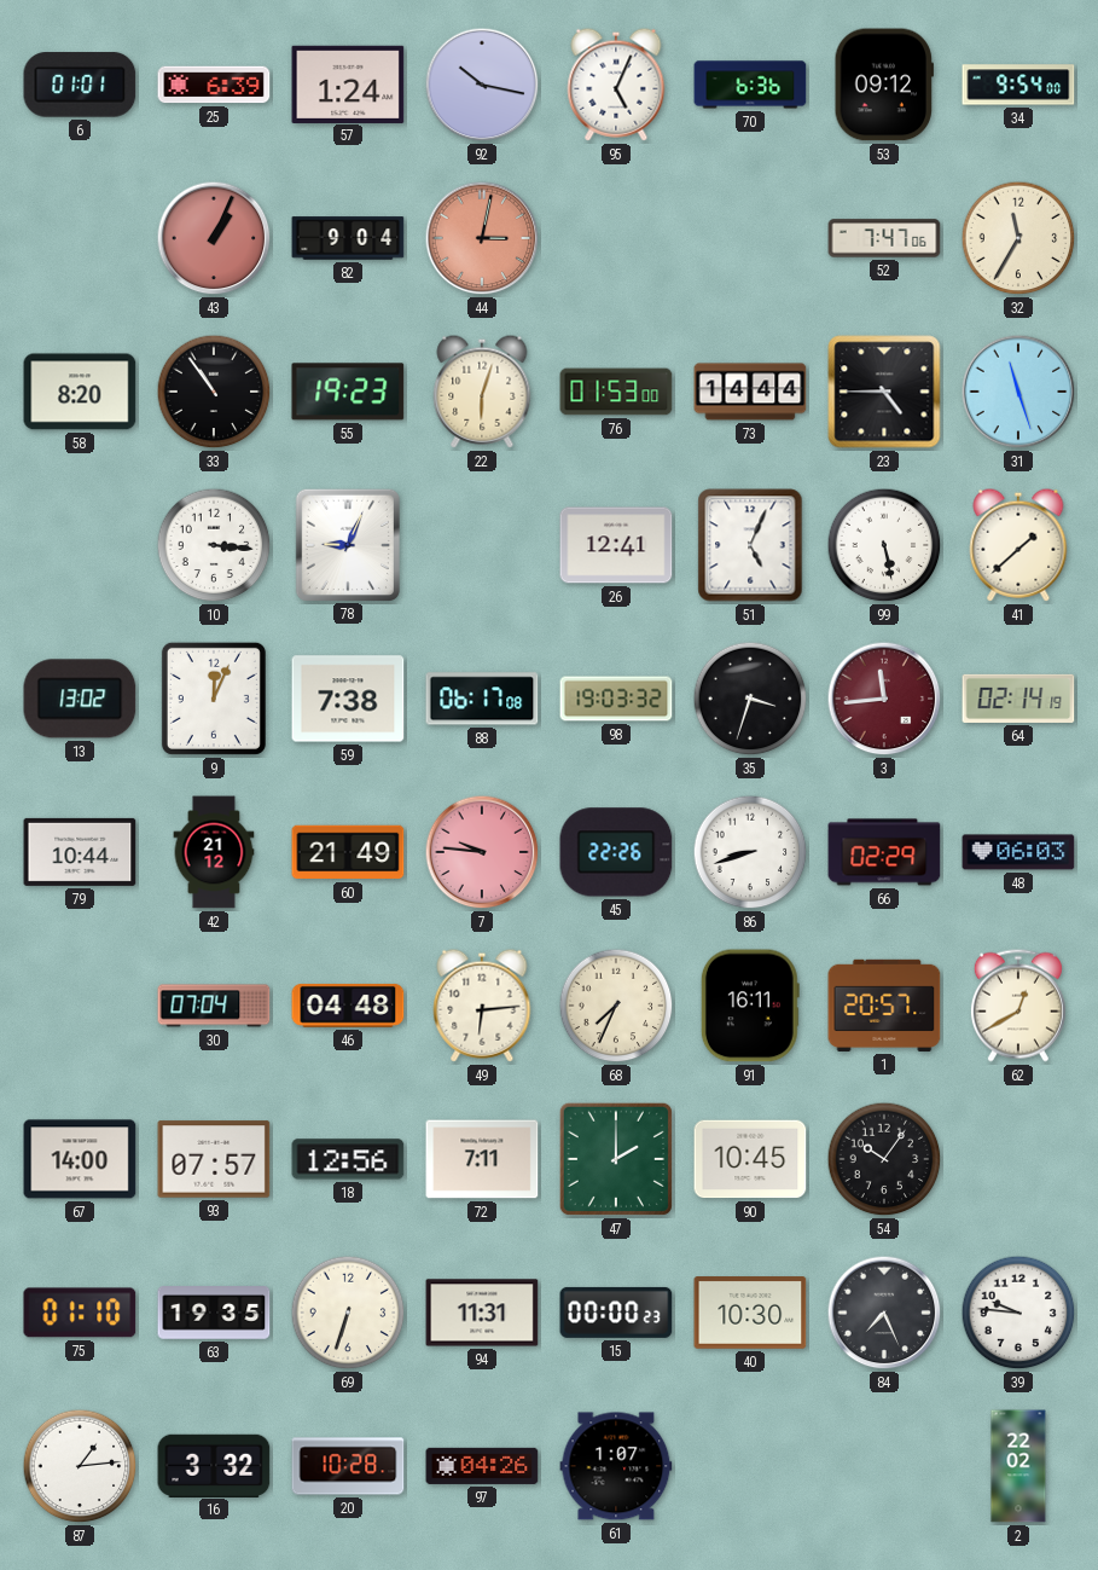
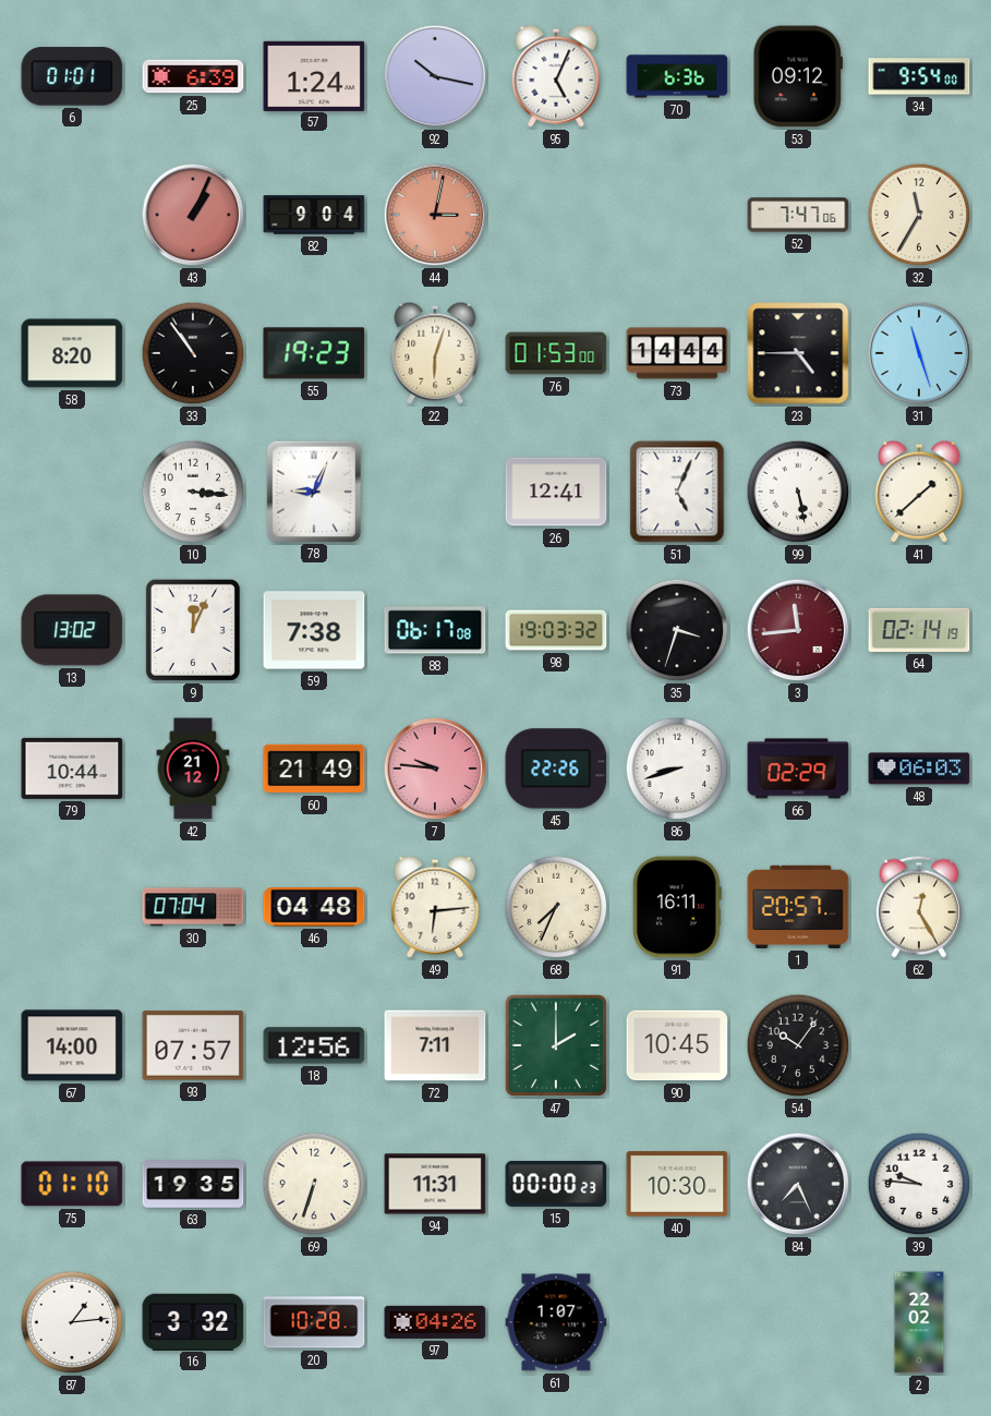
62: 12:40 -> 12:25 (919, 907)
